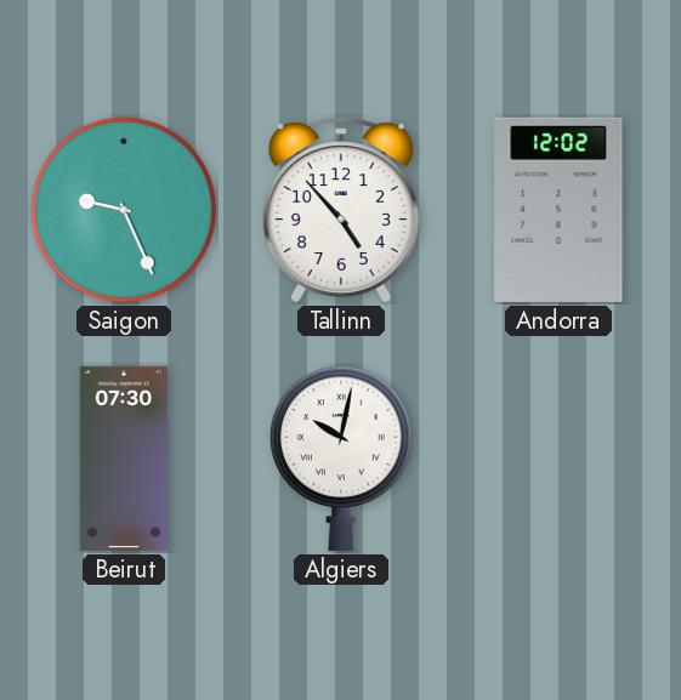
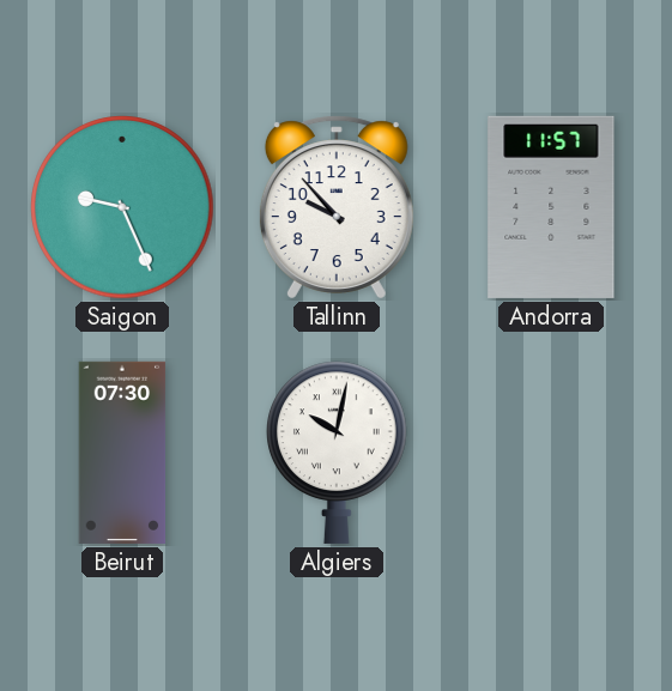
Tallinn: 4:53 -> 9:53 (337, 207)
Andorra: 12:02 -> 11:57 (551, 207)
